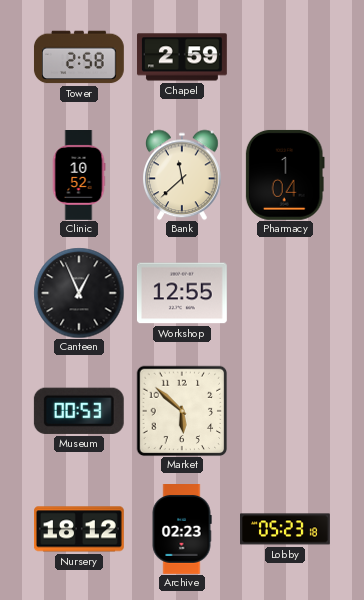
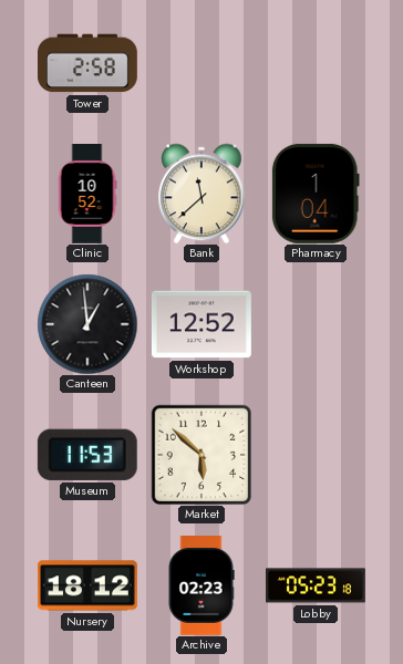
Chapel: 2:59 -> none (182, 57)
Canteen: 12:56 -> 12:59 (87, 324)
Workshop: 12:55 -> 12:52 (201, 324)
Museum: 00:53 -> 11:53 (87, 455)
